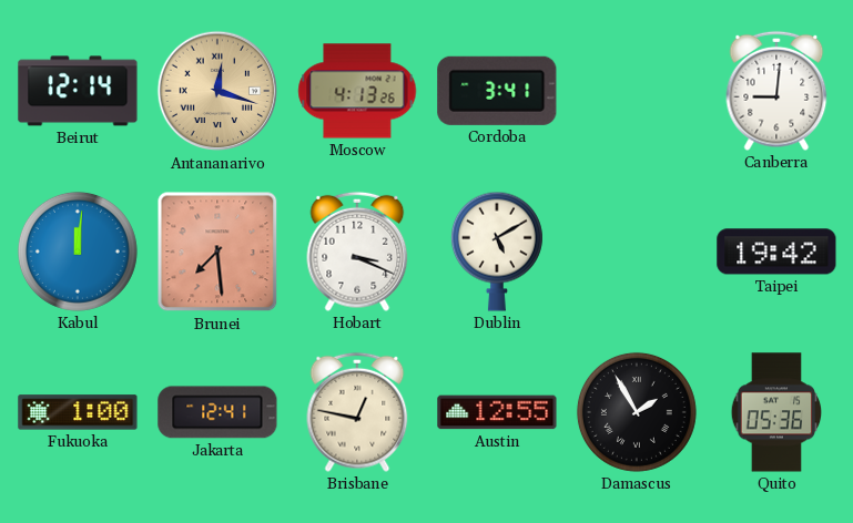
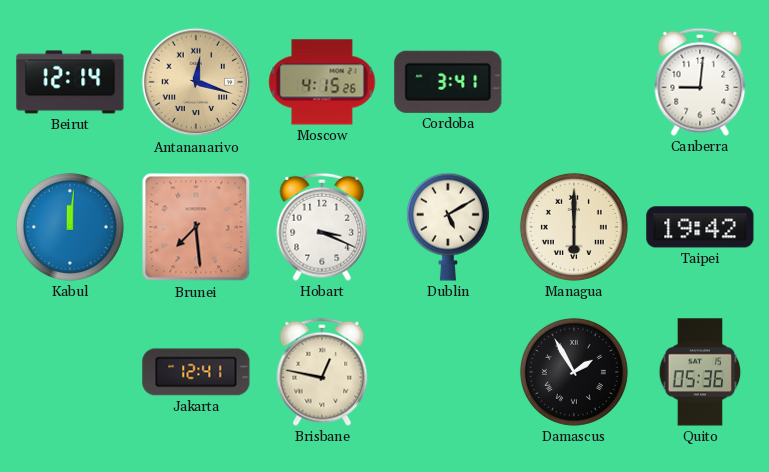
Moscow: 4:13 -> 4:15 (322, 82)
Managua: none -> 6:00 (574, 227)
Fukuoka: 1:00 -> none (78, 412)
Austin: 12:55 -> none (497, 412)
